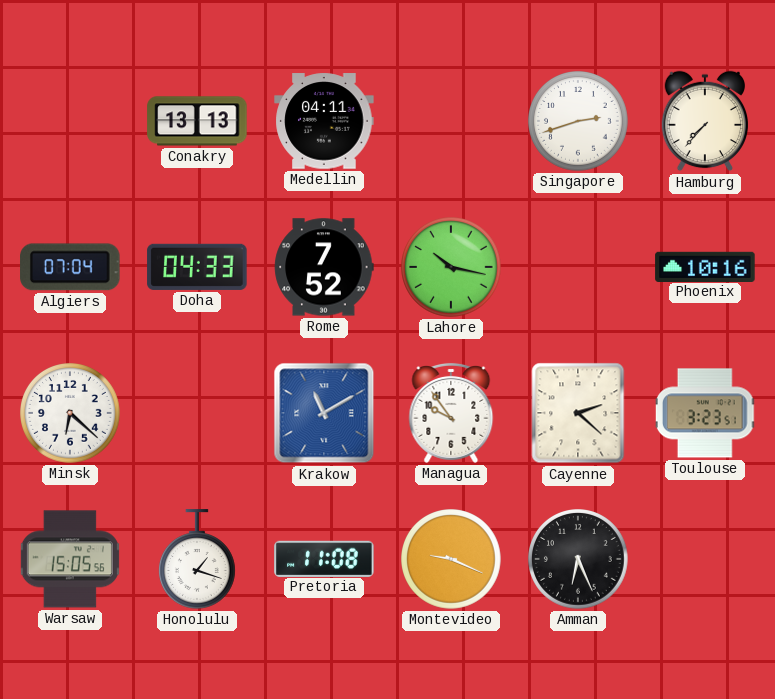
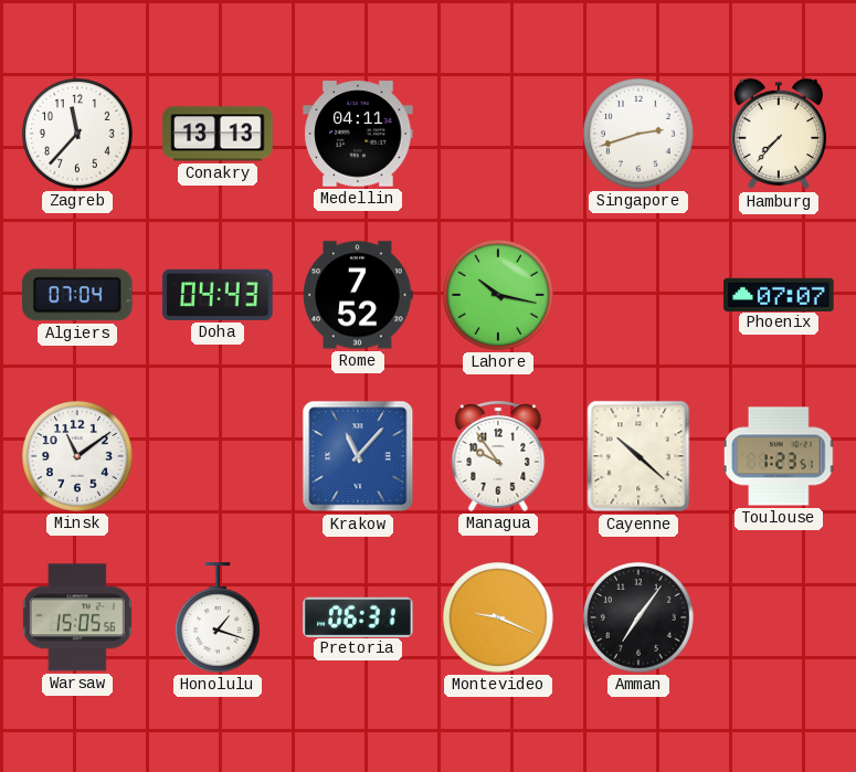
Zagreb: none -> 11:37 (78, 135)
Doha: 04:33 -> 04:43 (218, 295)
Phoenix: 10:16 -> 07:07 (779, 294)
Minsk: 6:22 -> 11:09 (78, 457)
Krakow: 11:10 -> 11:07 (358, 456)
Cayenne: 2:22 -> 10:22 (638, 456)
Toulouse: 3:23 -> 1:23 (779, 456)
Pretoria: 11:08 -> 06:31 (358, 616)
Amman: 6:26 -> 7:06 (640, 618)
